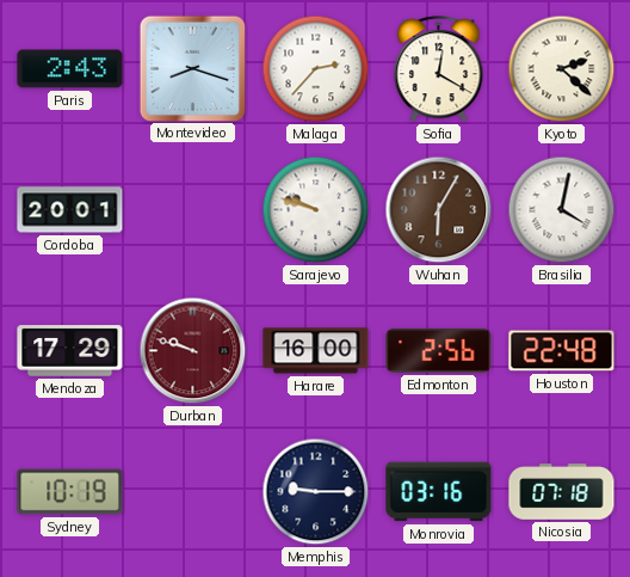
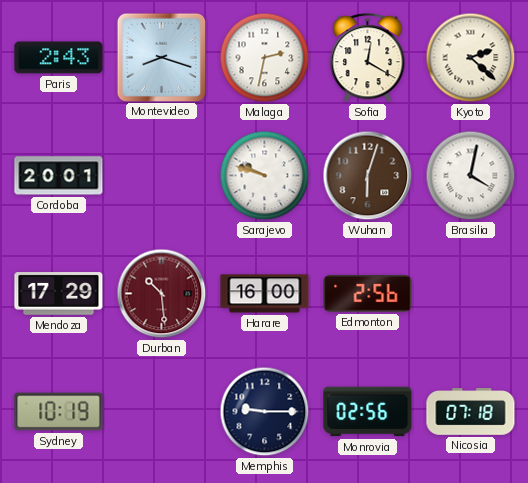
Malaga: 2:37 -> 2:32 (265, 58)
Wuhan: 6:05 -> 6:03 (368, 176)
Durban: 9:48 -> 10:29 (162, 294)
Houston: 22:48 -> none (562, 351)
Monrovia: 03:16 -> 02:56 (368, 412)
